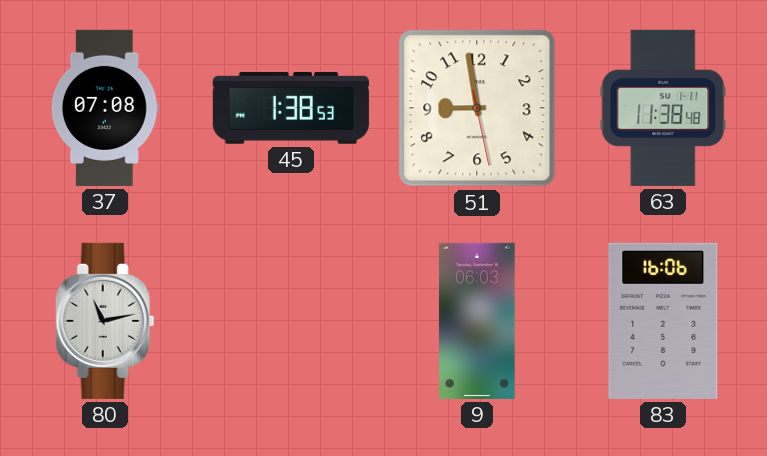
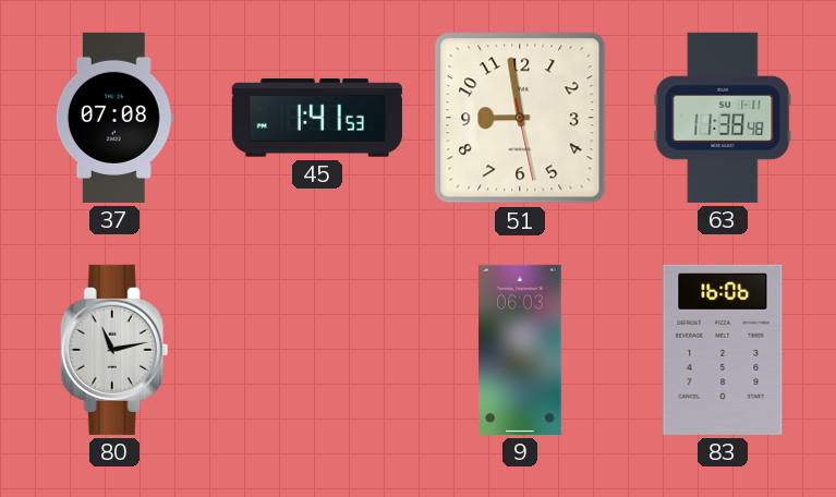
45: 1:38 -> 1:41 (317, 118)
